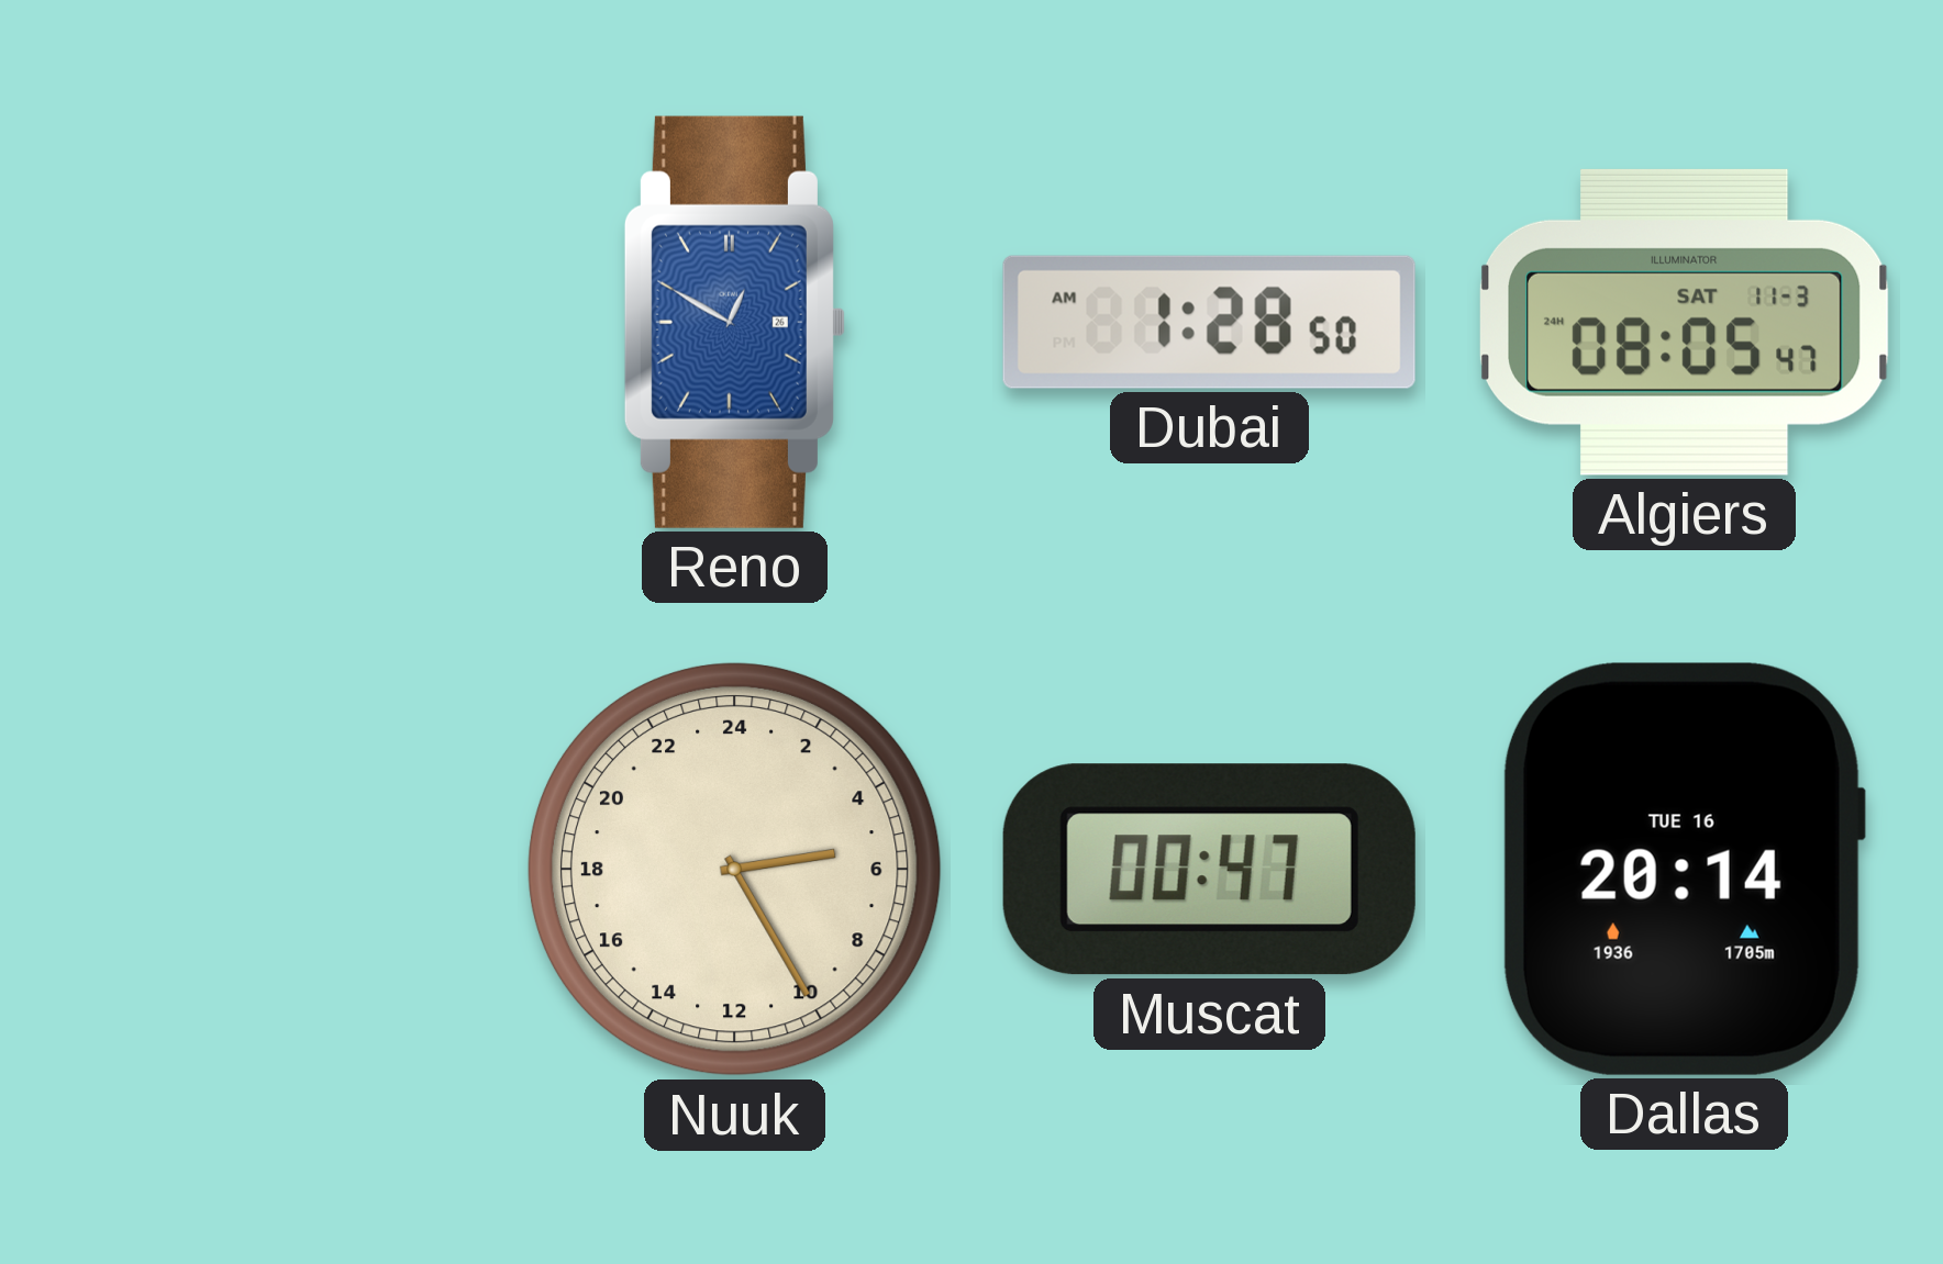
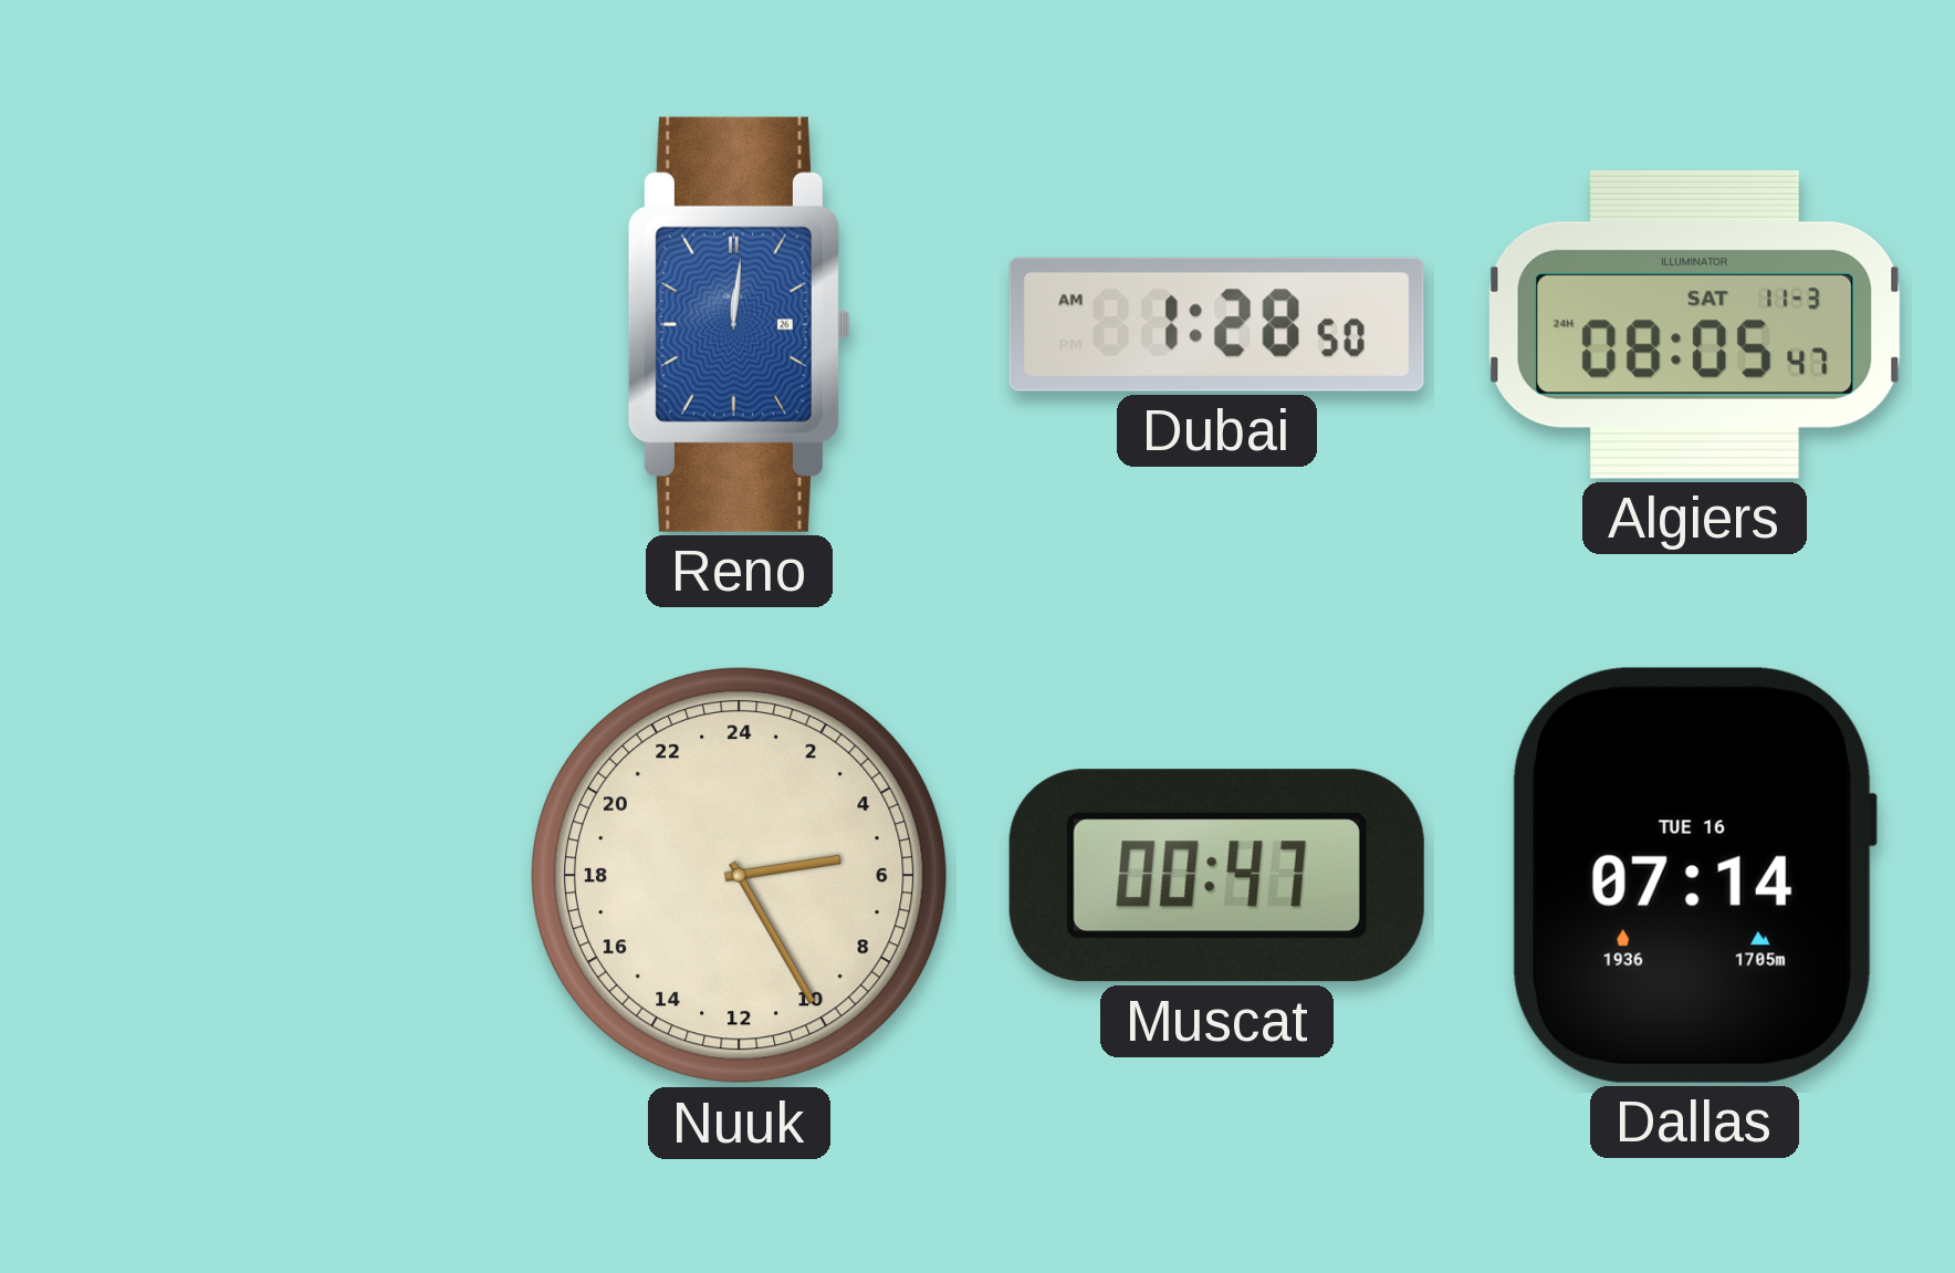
Reno: 12:50 -> 12:01 (739, 324)
Dallas: 20:14 -> 07:14 (1694, 875)
